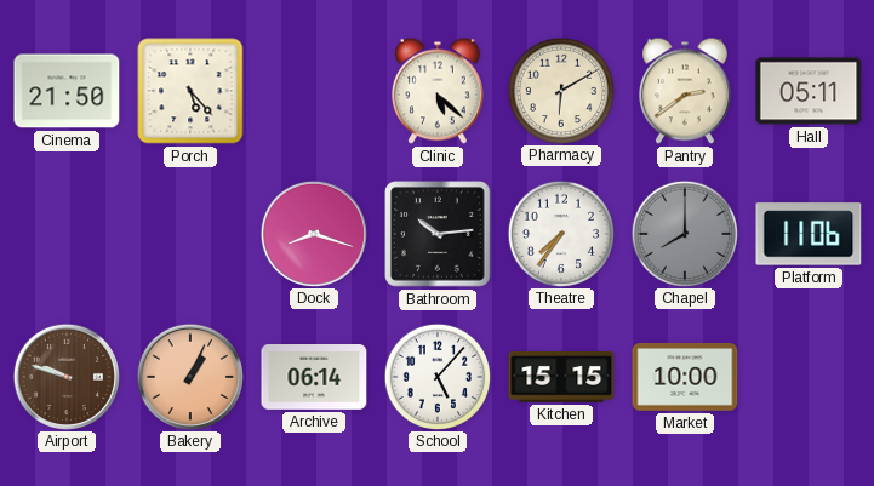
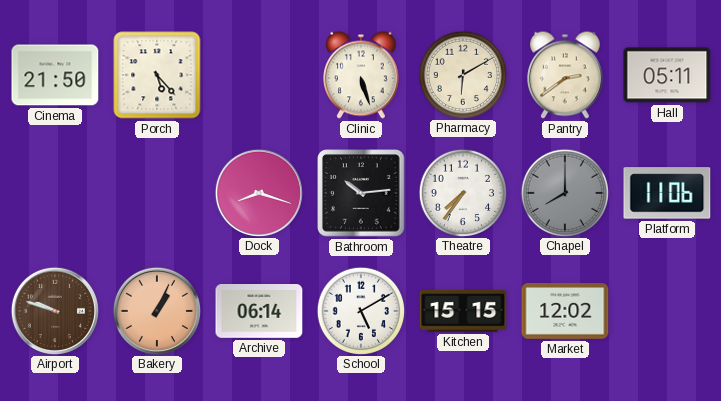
Clinic: 5:22 -> 5:27 (362, 75)
School: 5:07 -> 5:10 (360, 310)
Market: 10:00 -> 12:02 (565, 312)
